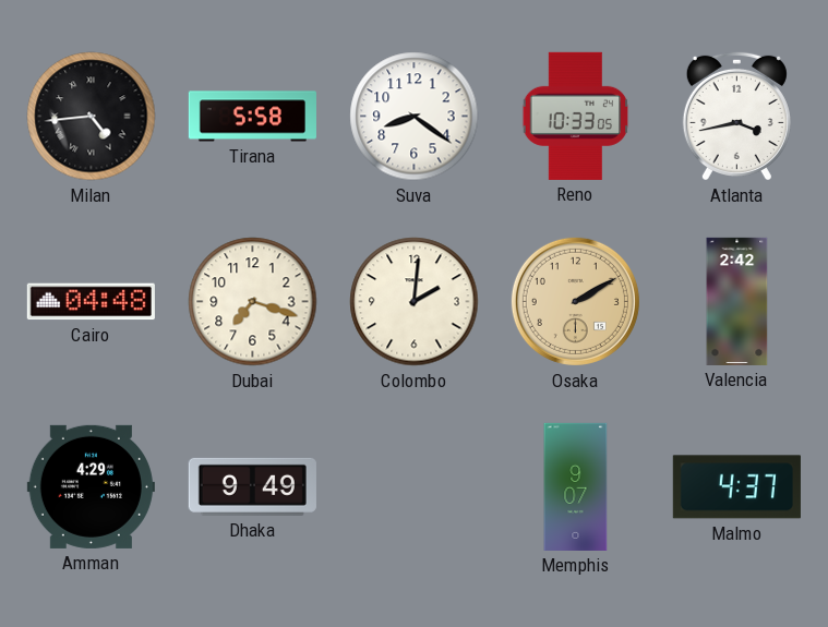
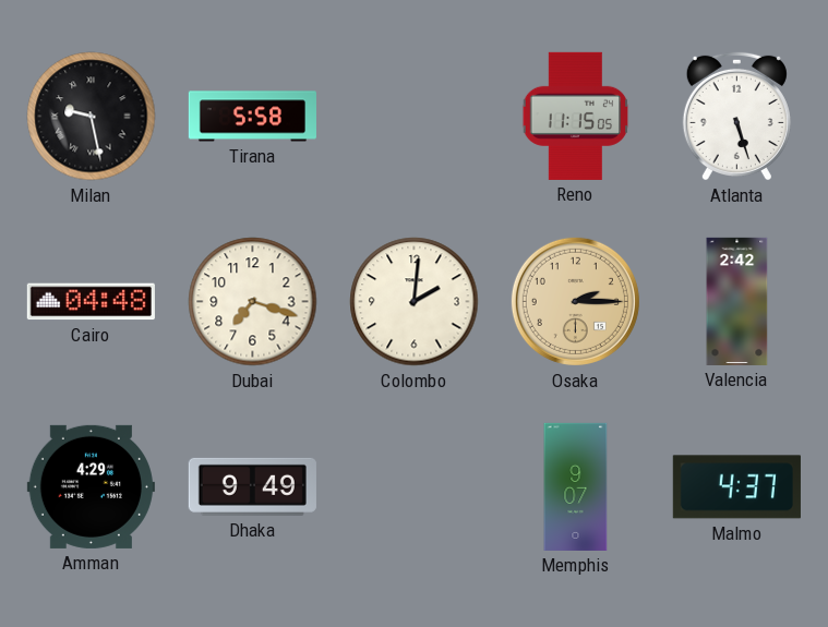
Milan: 4:44 -> 9:28 (92, 117)
Suva: 8:21 -> none (415, 117)
Reno: 10:33 -> 11:15 (576, 116)
Atlanta: 3:43 -> 5:27 (736, 116)
Osaka: 2:10 -> 2:15 (575, 301)
